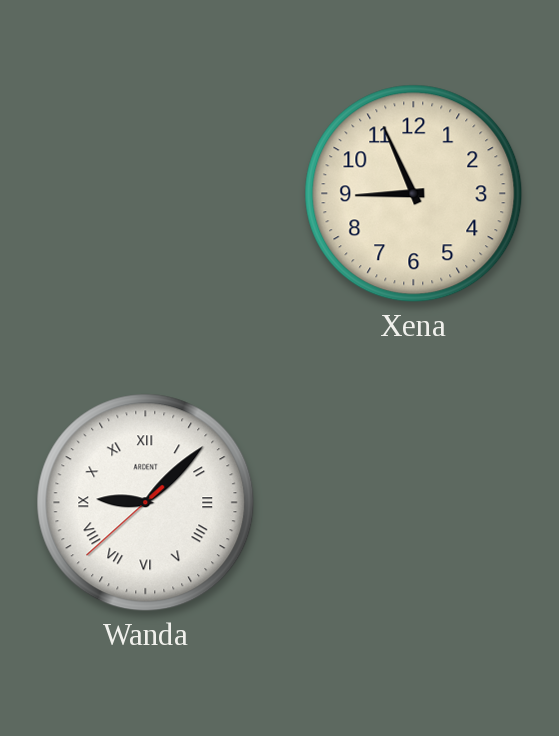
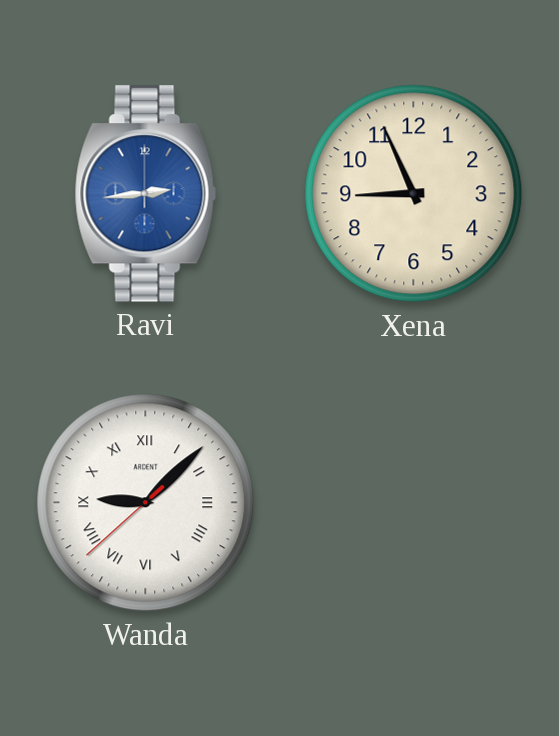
Ravi: none -> 2:44 (145, 194)
